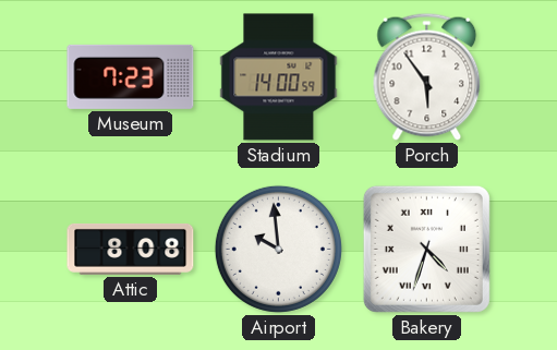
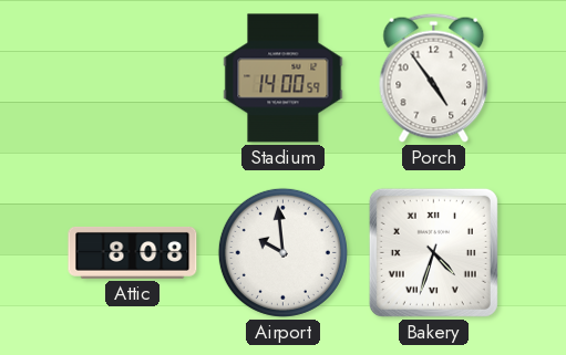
Museum: 7:23 -> none (131, 76)
Porch: 5:54 -> 4:54 (434, 77)
